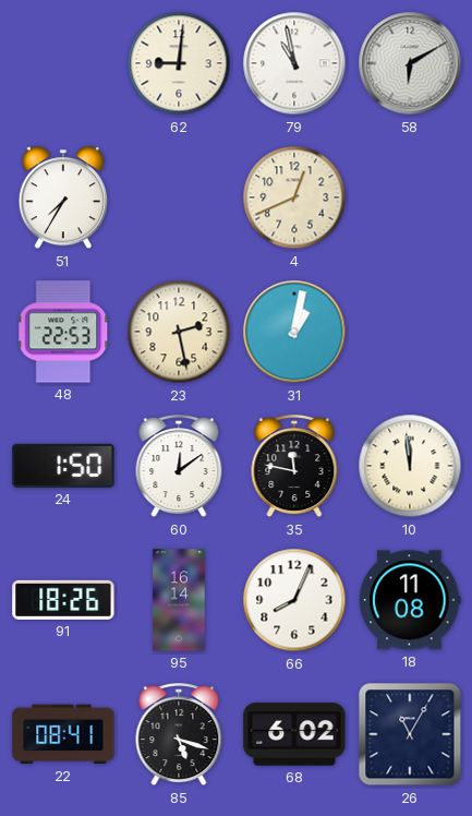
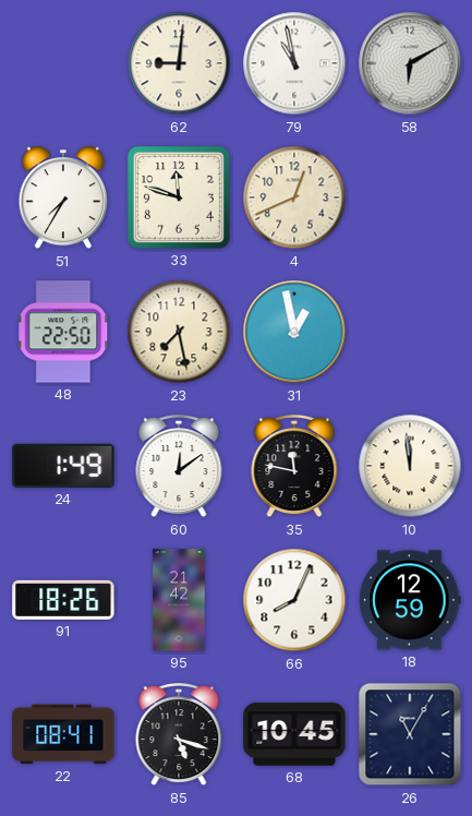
33: none -> 11:48 (179, 197)
48: 22:53 -> 22:50 (63, 332)
23: 2:28 -> 7:28 (179, 332)
31: 1:02 -> 12:58 (294, 332)
24: 1:50 -> 1:49 (63, 466)
95: 16:14 -> 21:42 (179, 600)
18: 11:08 -> 12:59 (410, 600)
68: 6:02 -> 10:45 (294, 734)
